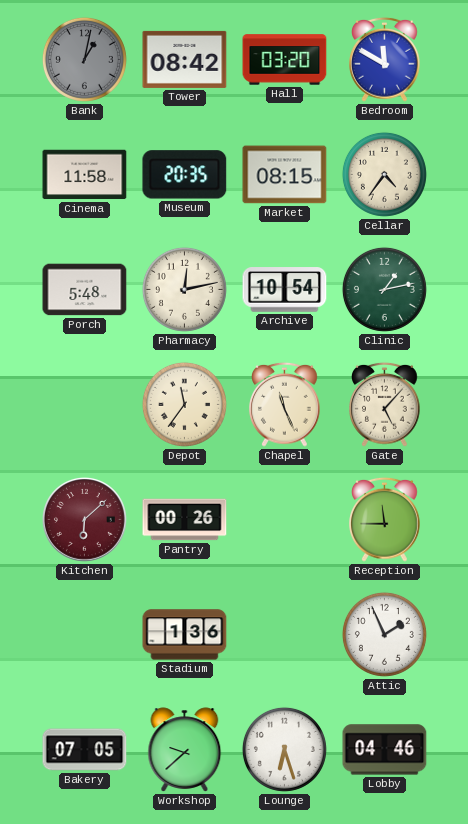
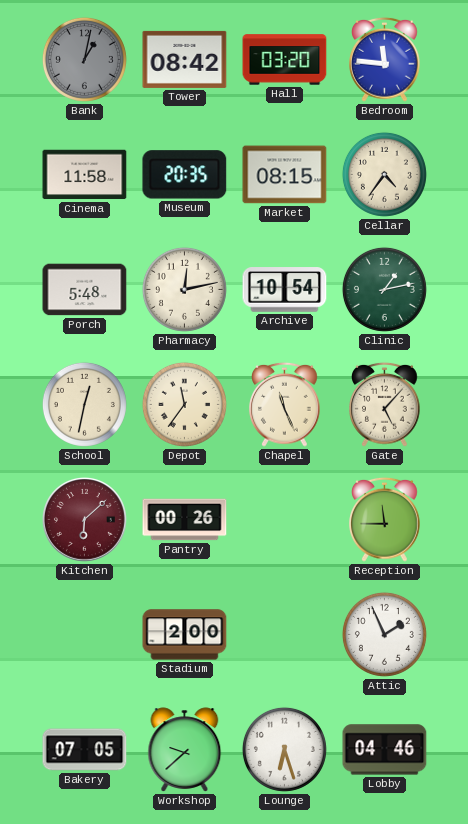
Bedroom: 11:50 -> 11:46 (385, 59)
School: none -> 12:32 (84, 404)
Stadium: 1:36 -> 2:00 (185, 635)
